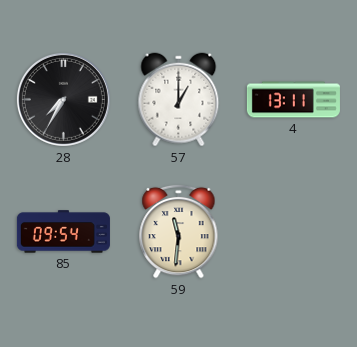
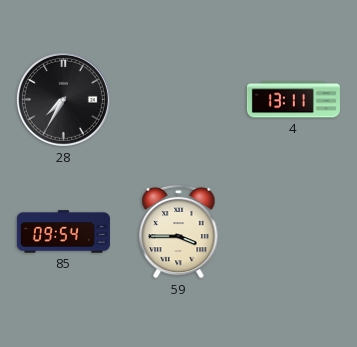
57: 1:00 -> none (179, 100)
59: 11:31 -> 3:45 (179, 231)
